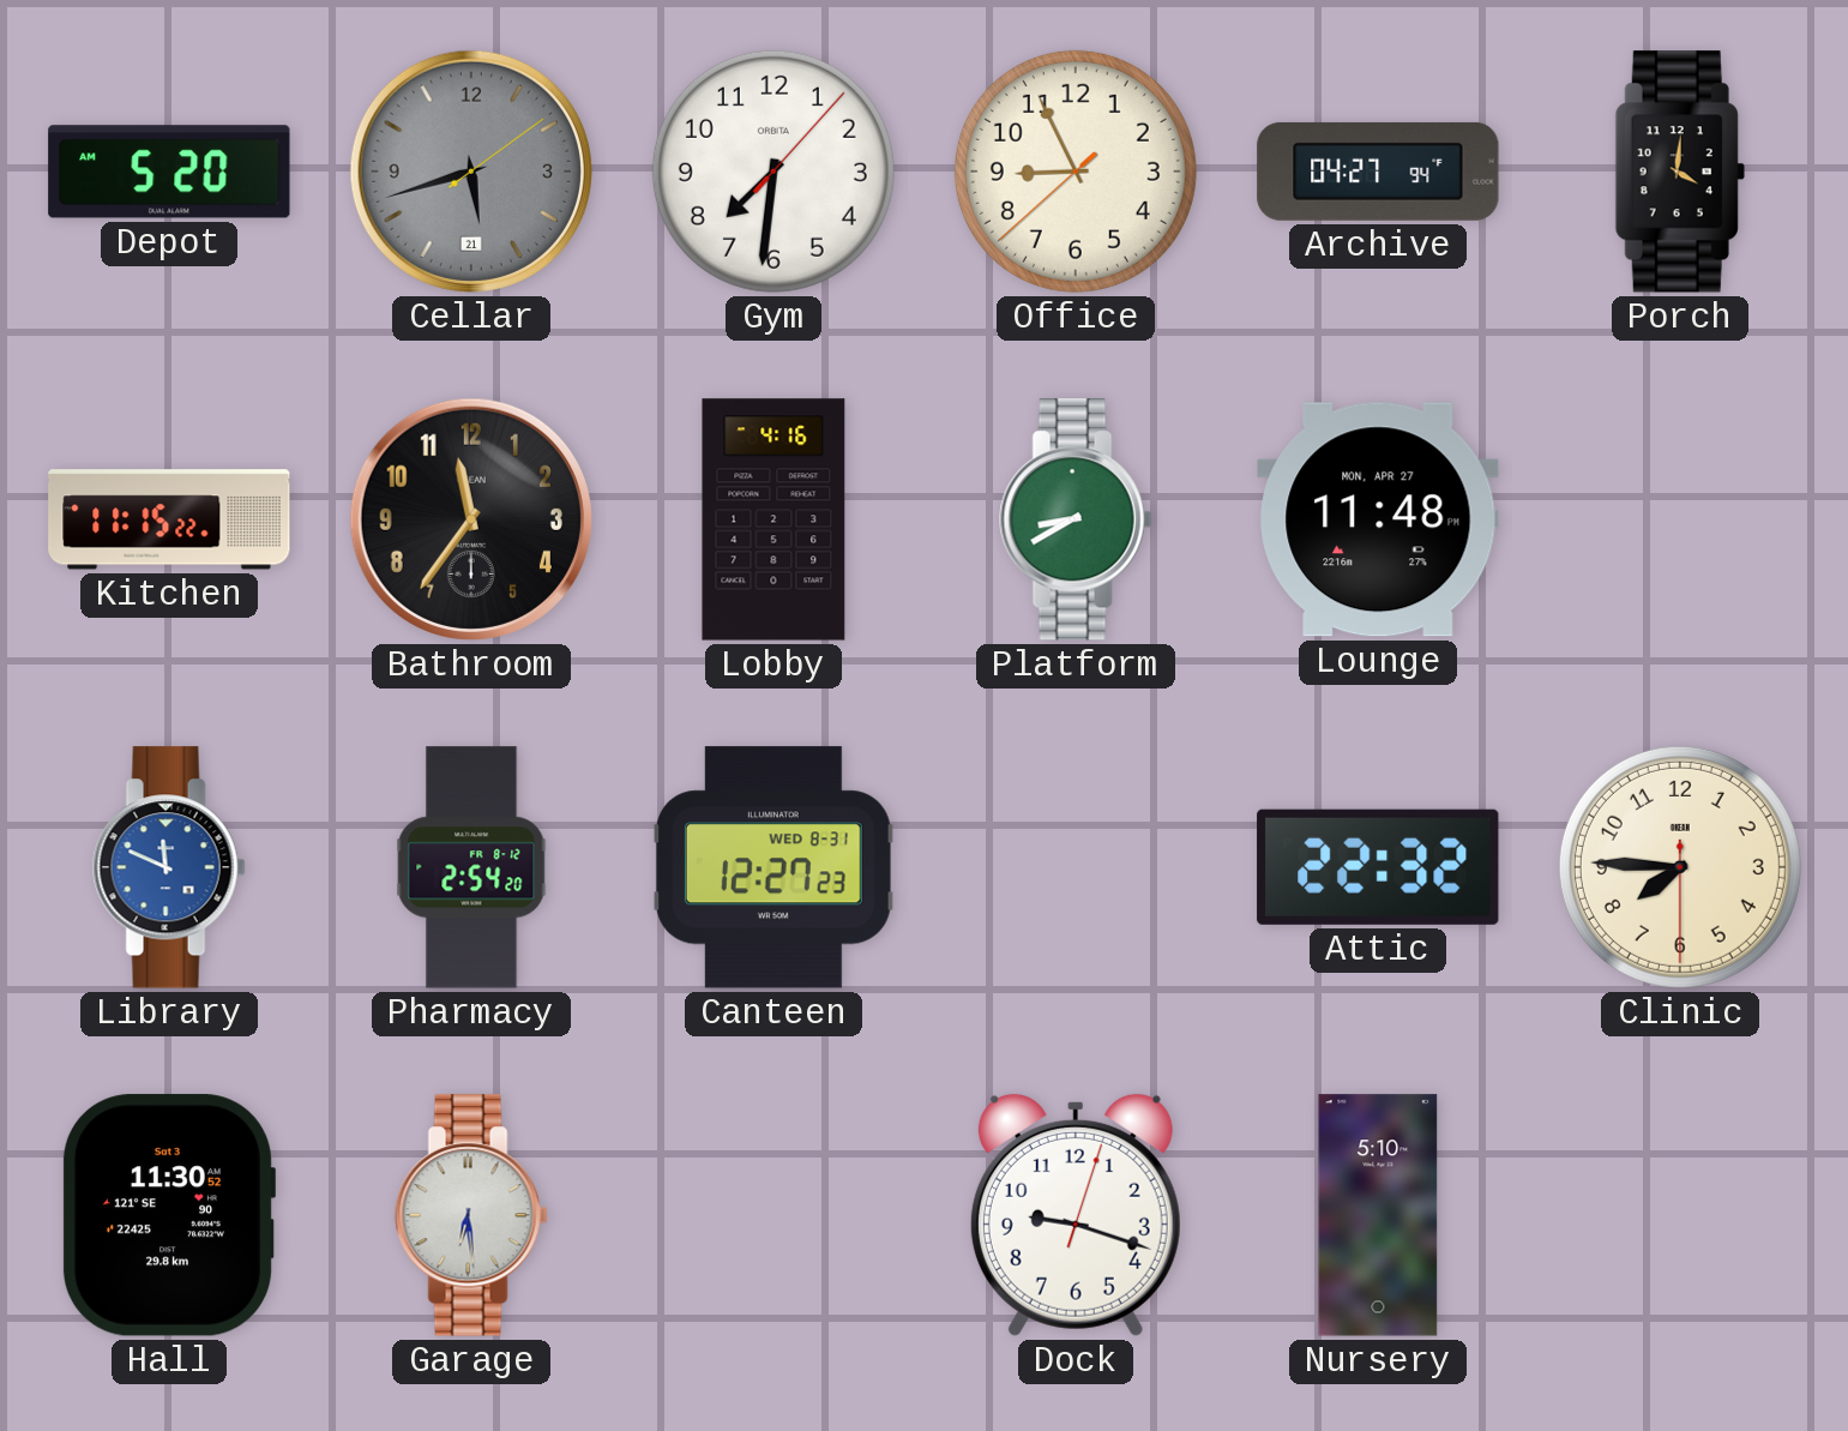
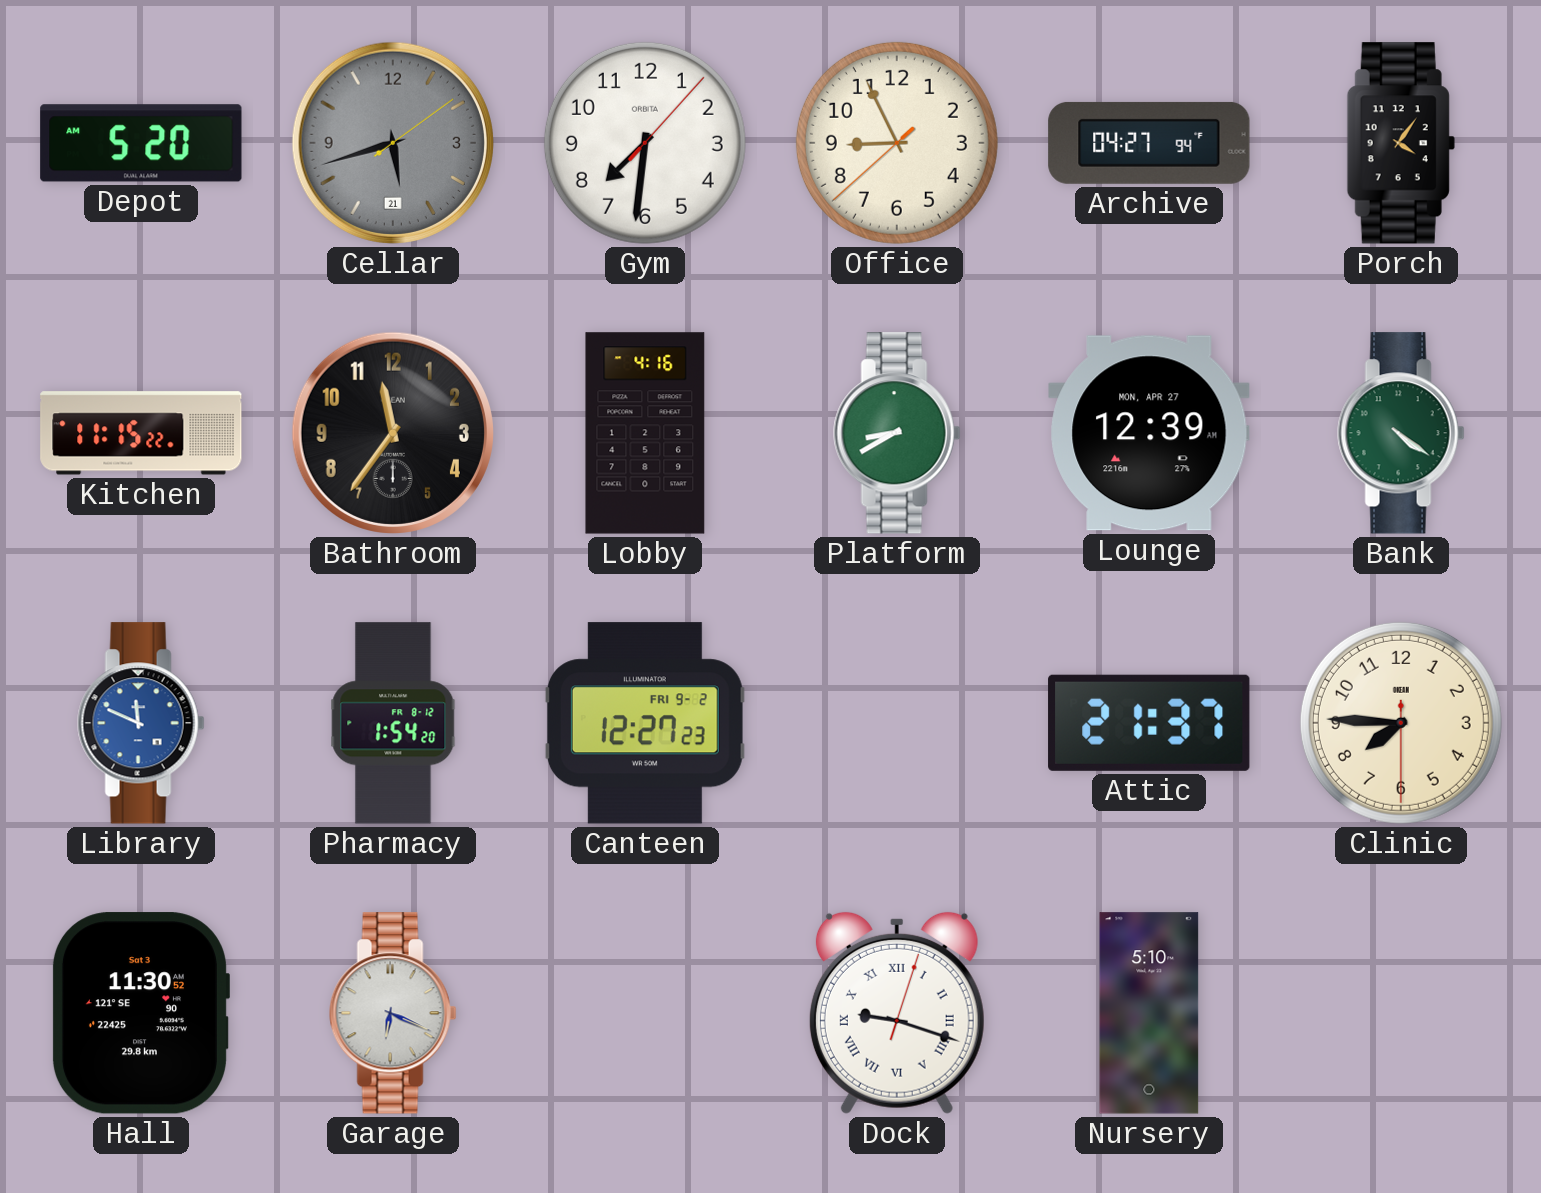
Porch: 4:01 -> 4:06 (1401, 143)
Lounge: 11:48 -> 12:39 (1149, 433)
Bank: none -> 4:21 (1401, 433)
Pharmacy: 2:54 -> 1:54 (393, 723)
Canteen date: WED 8-31 -> FRI 9-2 (645, 723)
Attic: 22:32 -> 21:37 (1149, 723)
Garage: 6:29 -> 6:19 (393, 1013)
Dock numerals: Arabic -> Roman (897, 1013)
